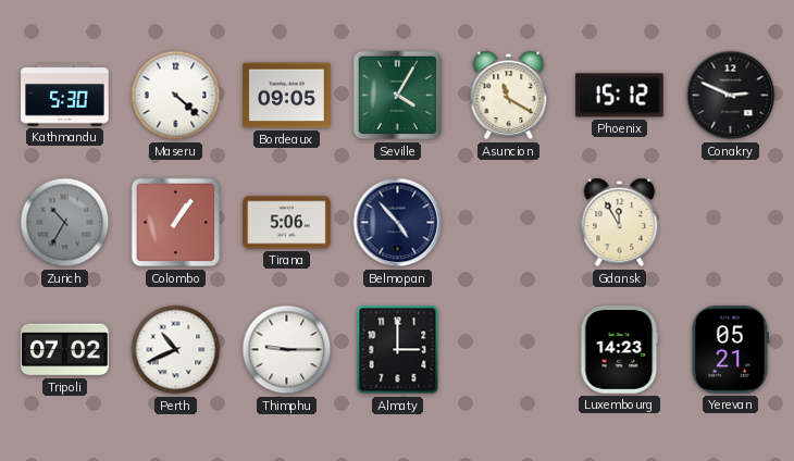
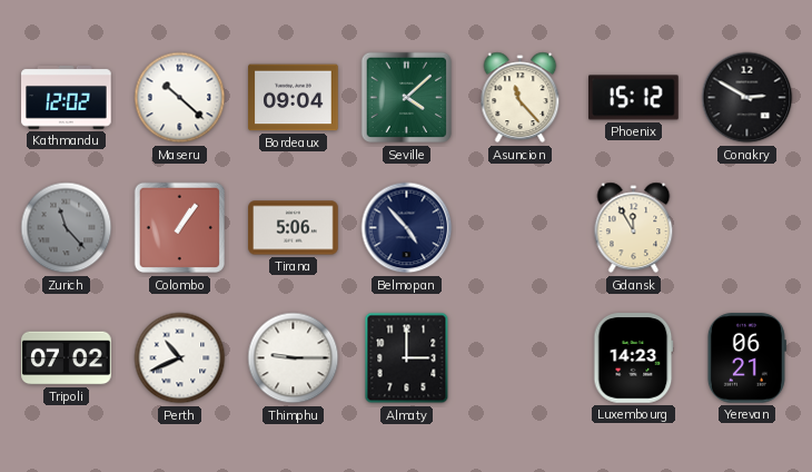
Kathmandu: 5:30 -> 12:02 (67, 97)
Maseru: 4:22 -> 10:22 (180, 98)
Bordeaux: 09:05 -> 09:04 (294, 98)
Seville: 4:05 -> 4:08 (407, 98)
Asuncion: 11:20 -> 11:23 (521, 98)
Conakry: 2:49 -> 2:50 (747, 98)
Zurich: 10:35 -> 11:23 (67, 228)
Yerevan: 05:21 -> 06:21 (746, 358)
